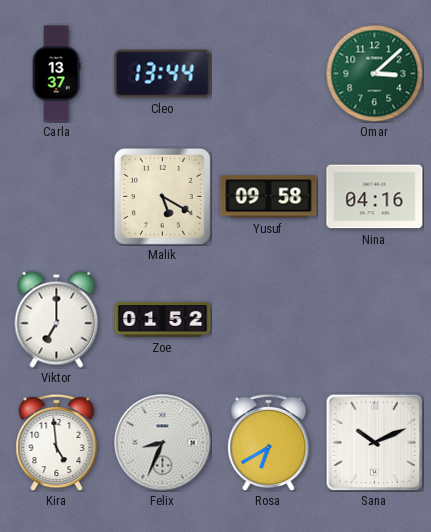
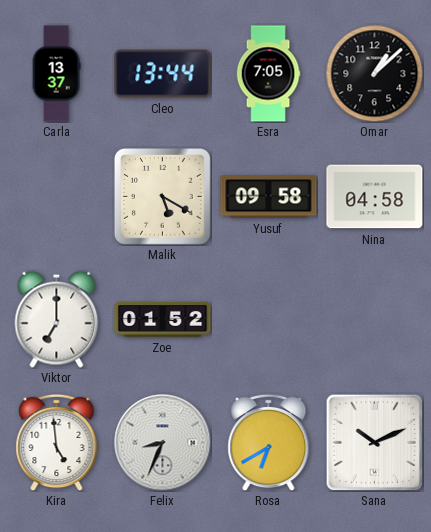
Esra: none -> 7:05 (268, 74)
Omar: 3:08 -> 1:08 (374, 73)
Omar dial: green -> black (374, 73)
Nina: 04:16 -> 04:58 (375, 197)
